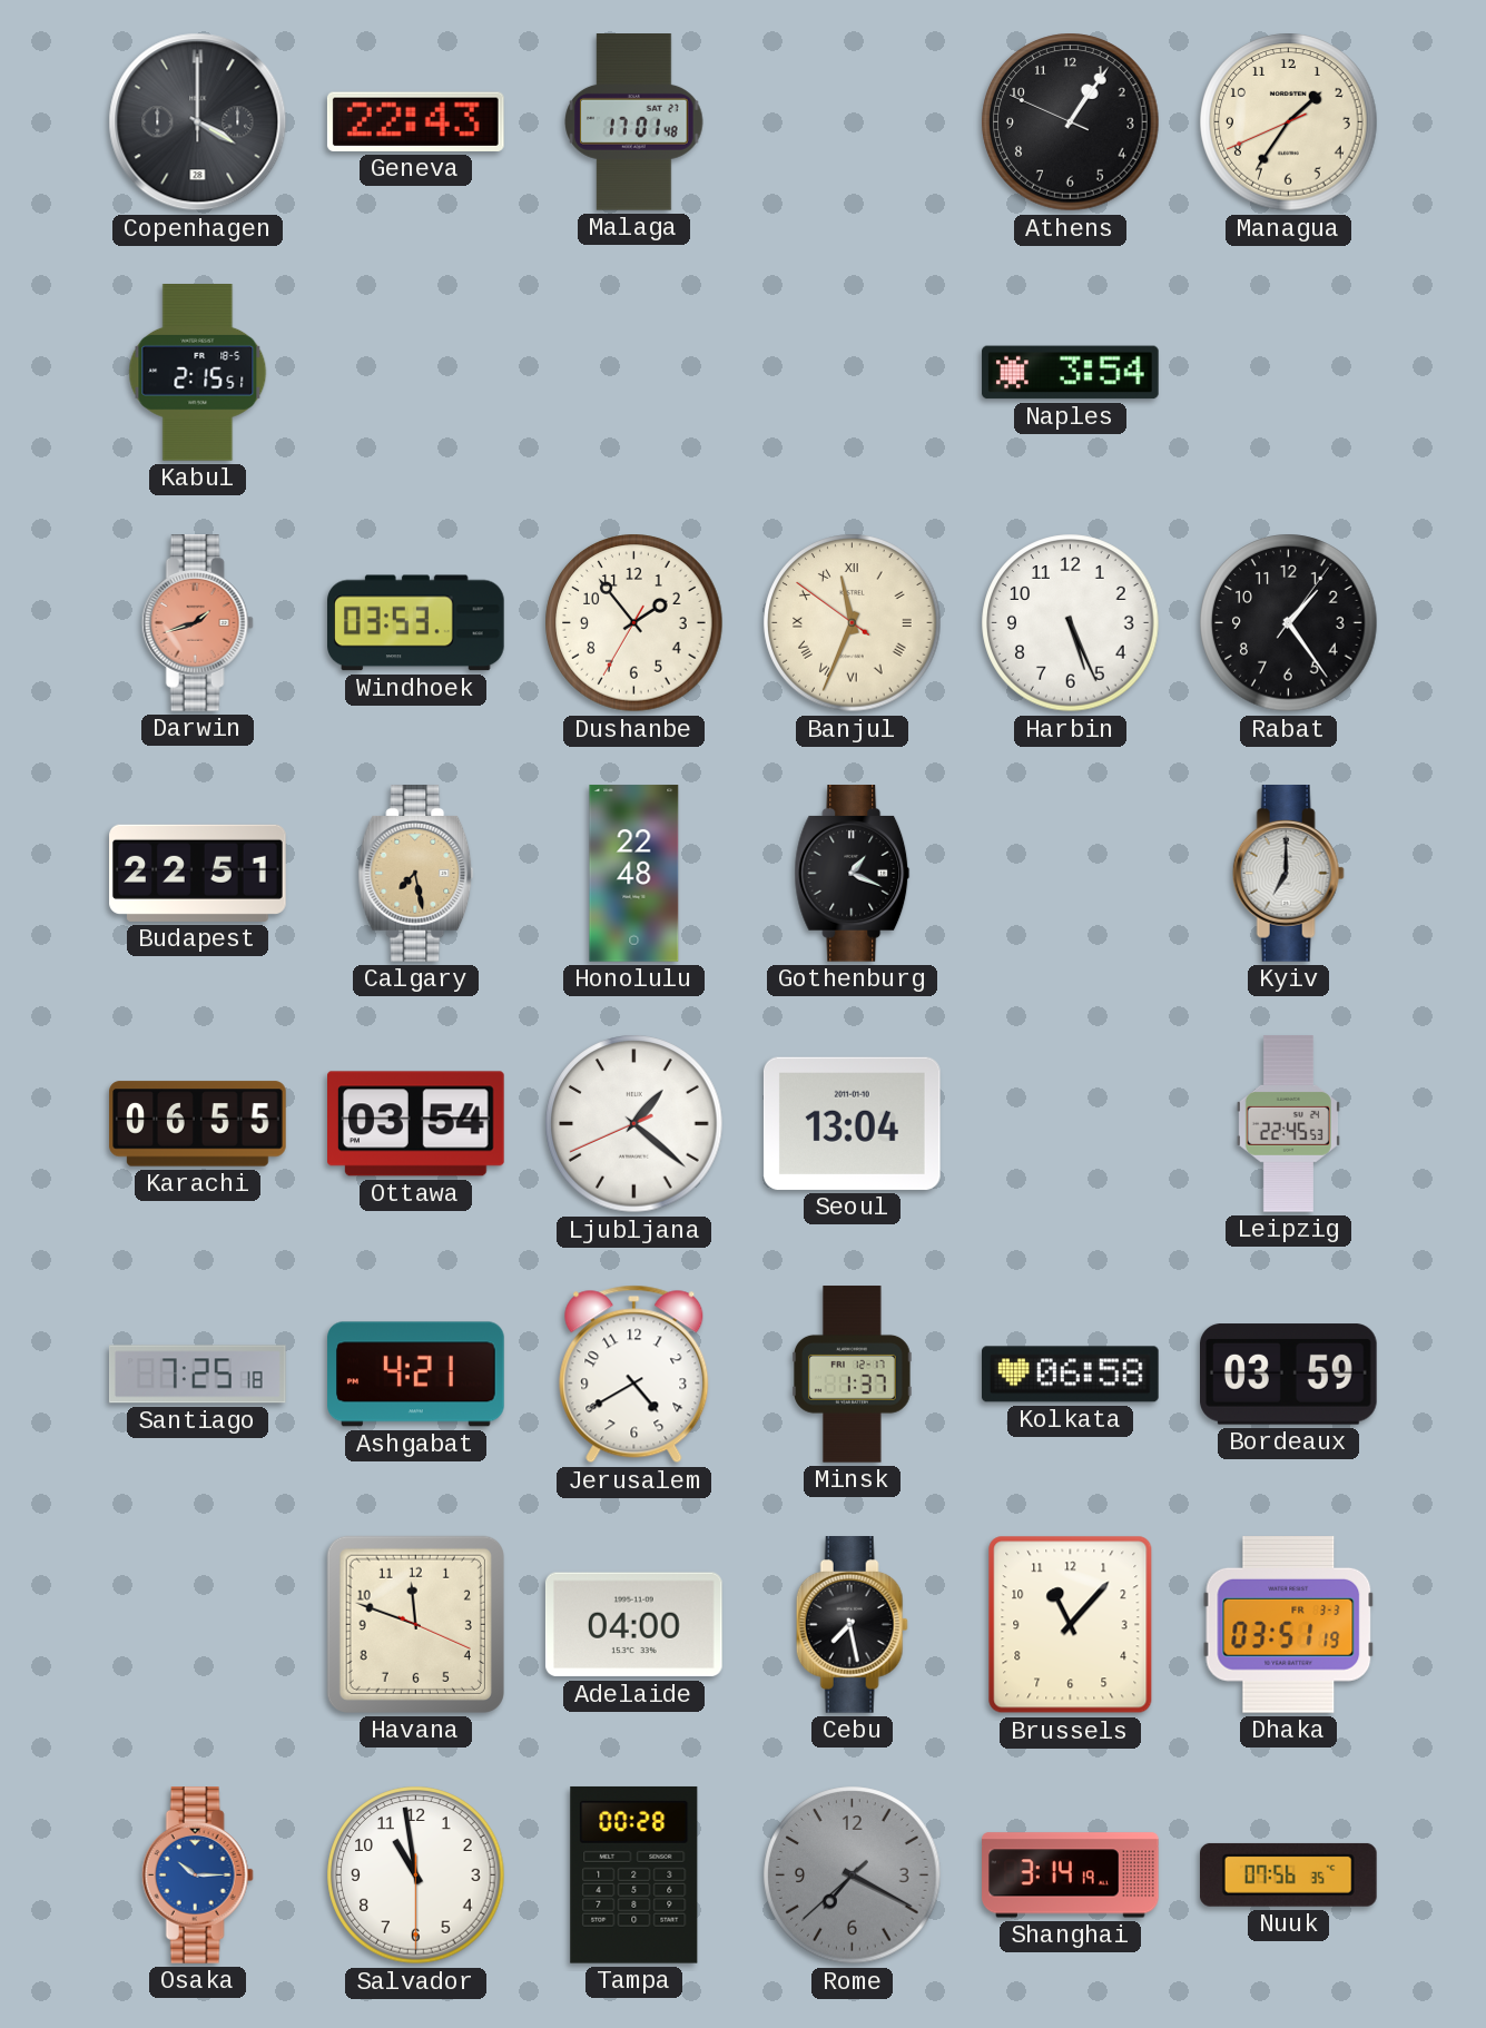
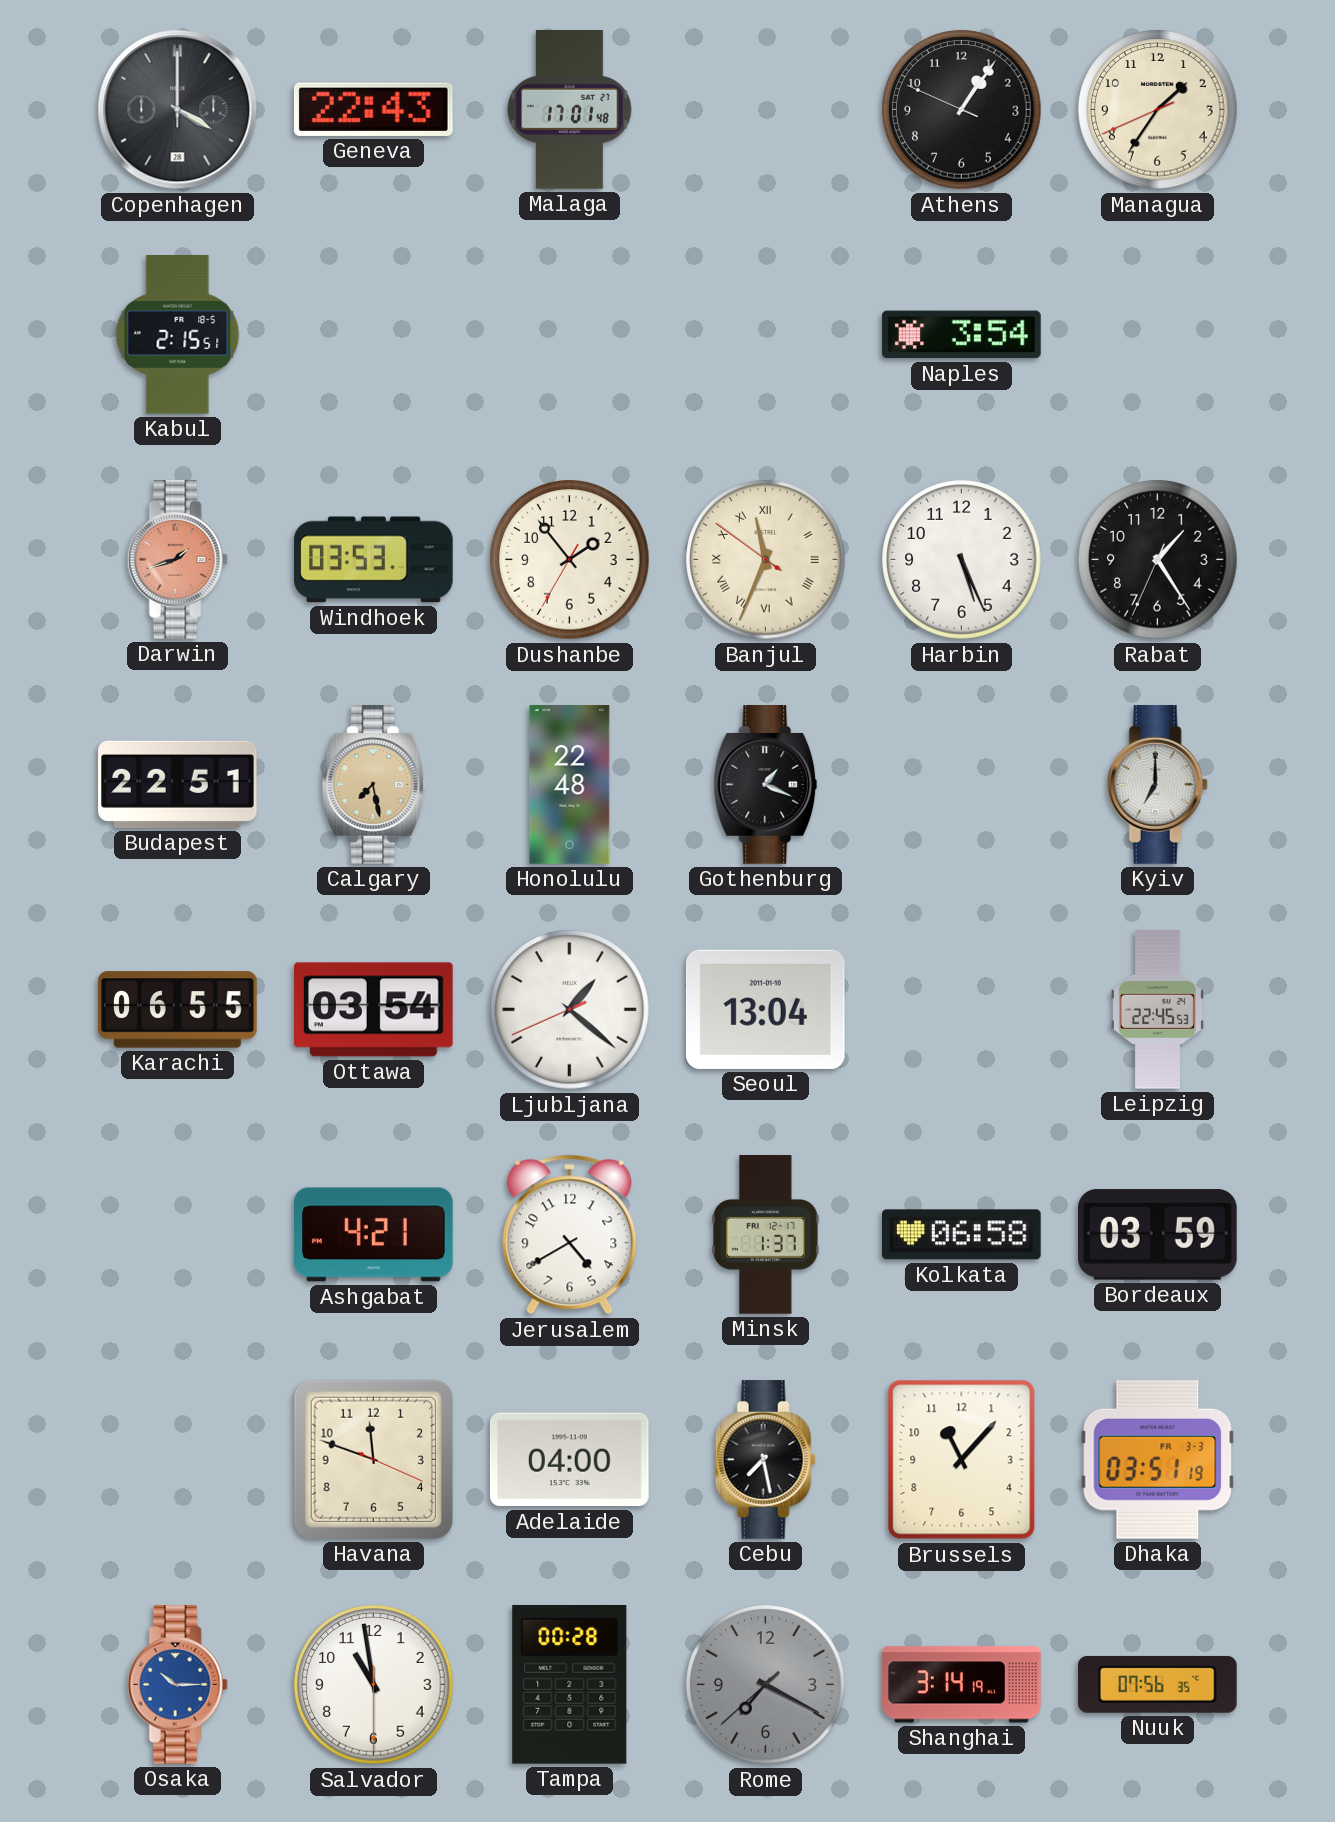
Rabat: 1:24:06 -> 1:24:34 (1158, 560)
Santiago: 7:25 -> none (198, 1375)
